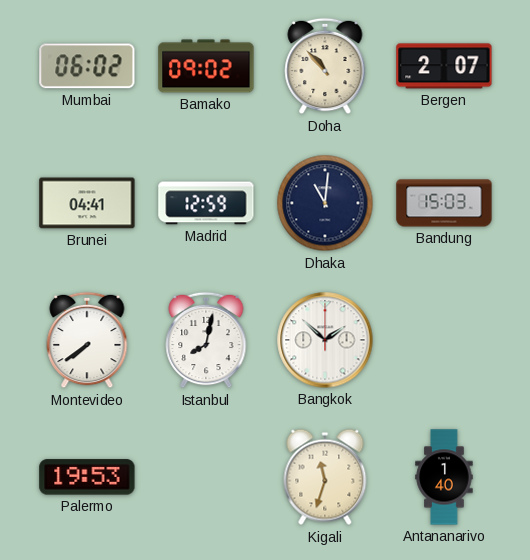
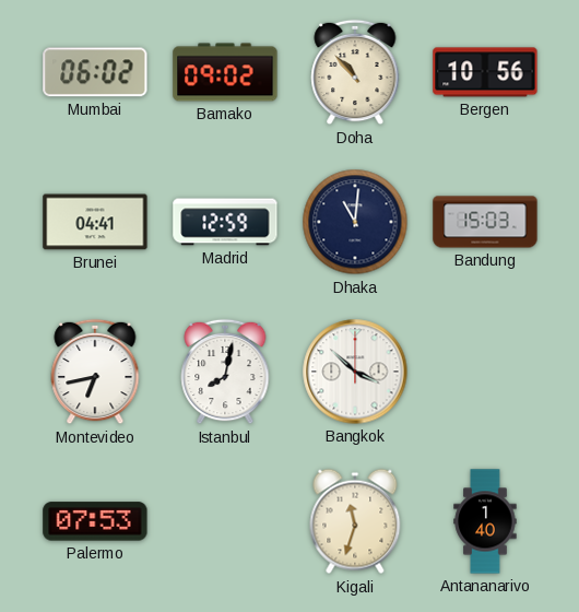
Bergen: 2:07 -> 10:56 (485, 72)
Montevideo: 7:39 -> 6:43 (95, 372)
Bangkok: 1:52 -> 3:52 (355, 372)
Palermo: 19:53 -> 07:53 (95, 521)
